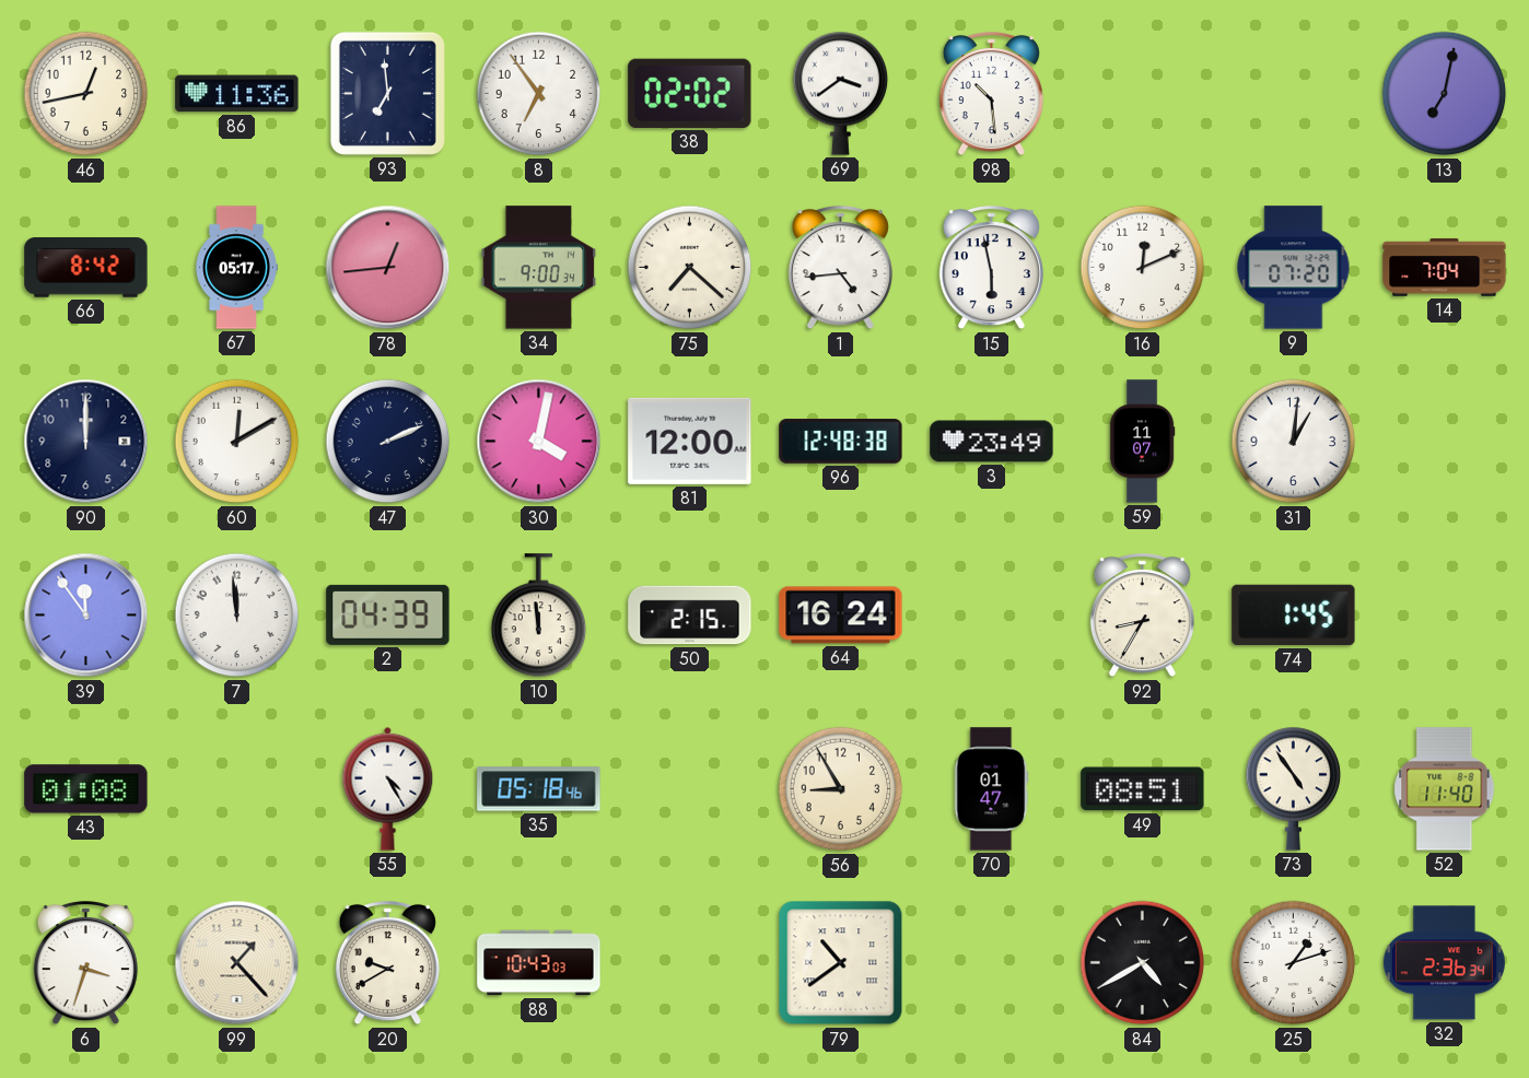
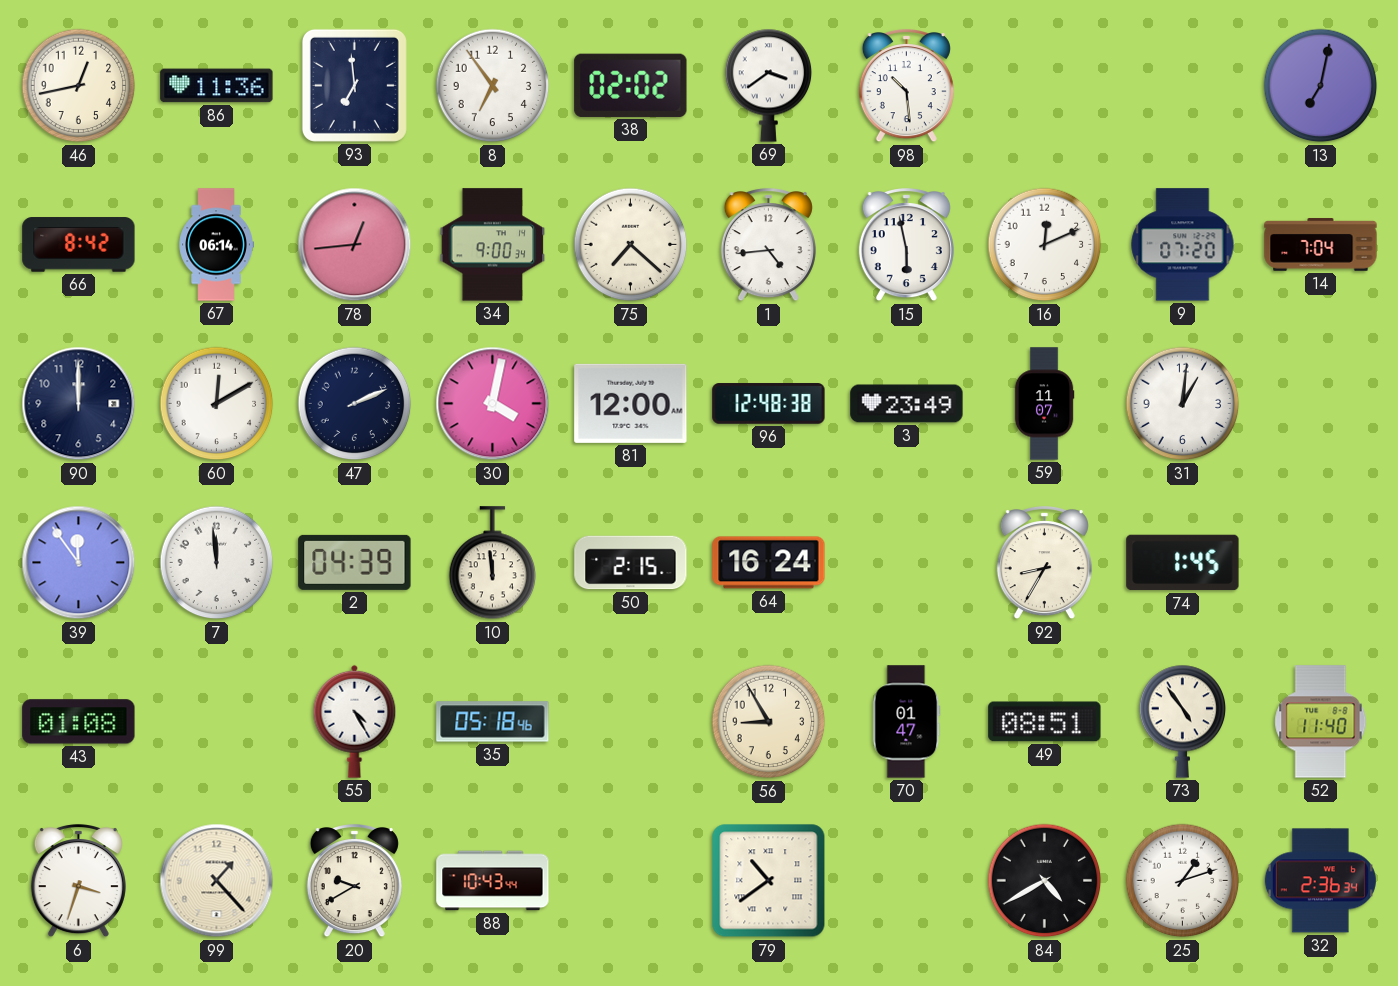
67: 05:17 -> 06:14 (216, 245)
88: 10:43:03 -> 10:43:44 (493, 881)
